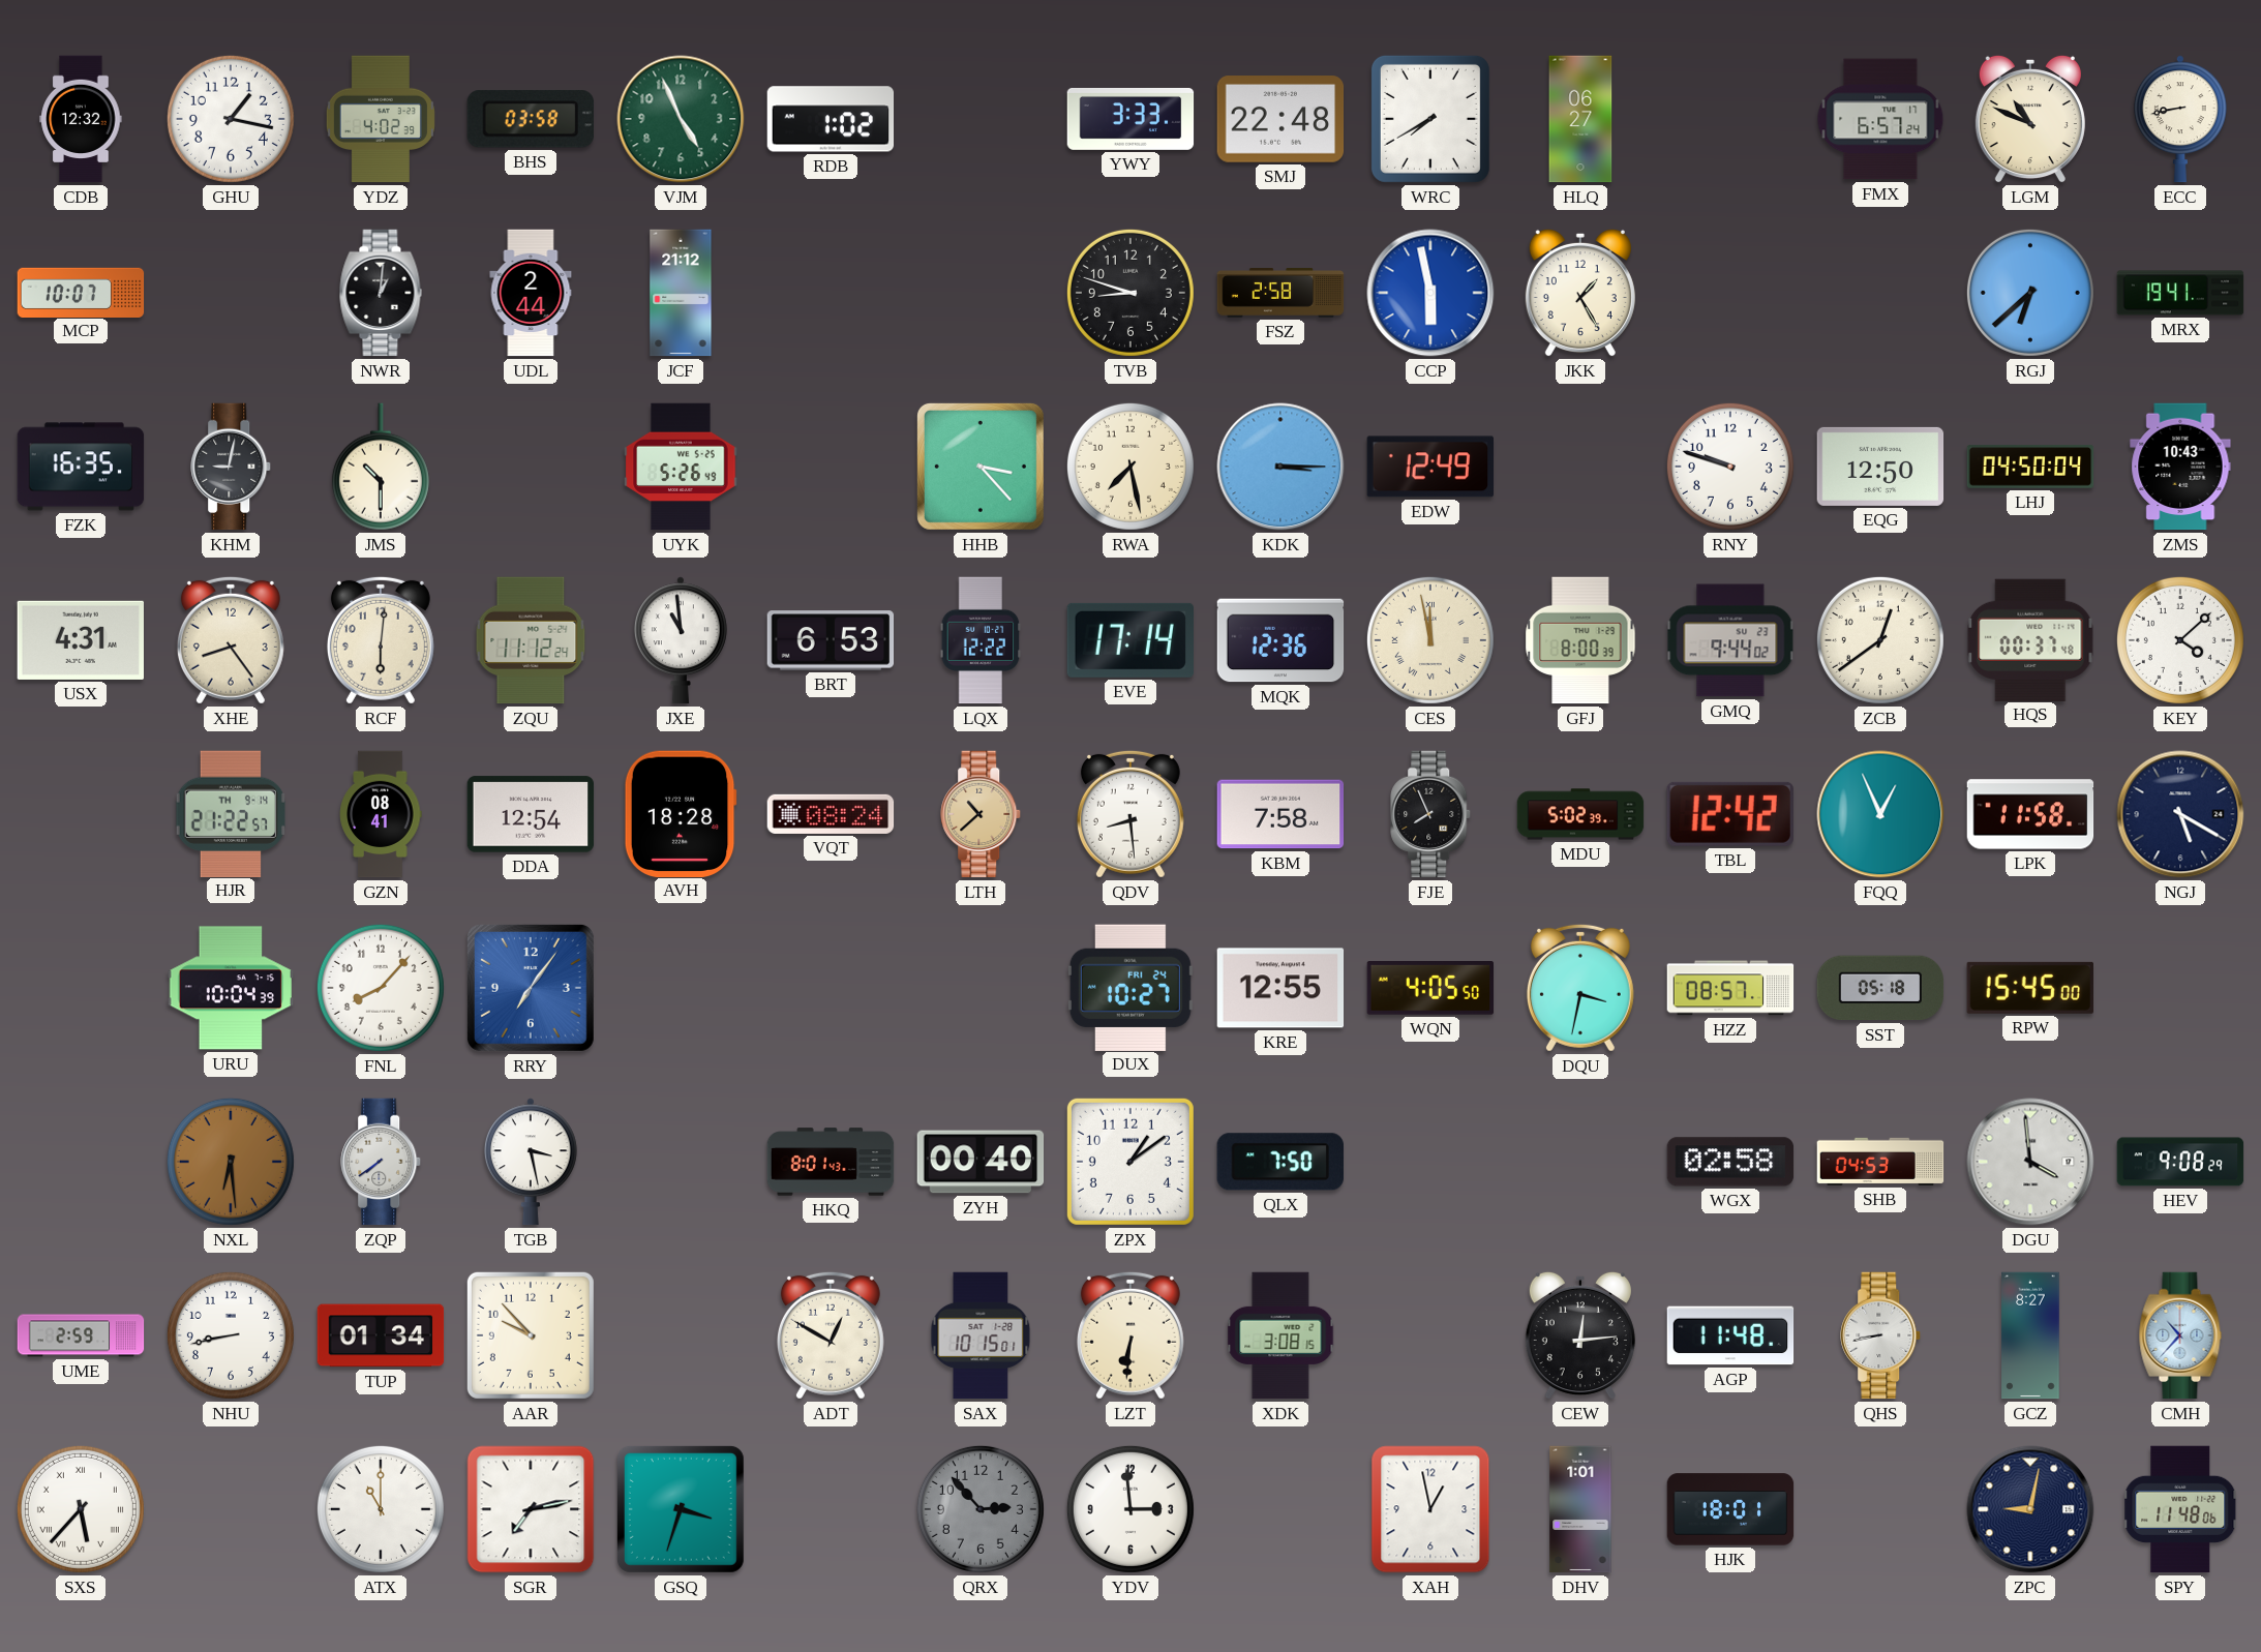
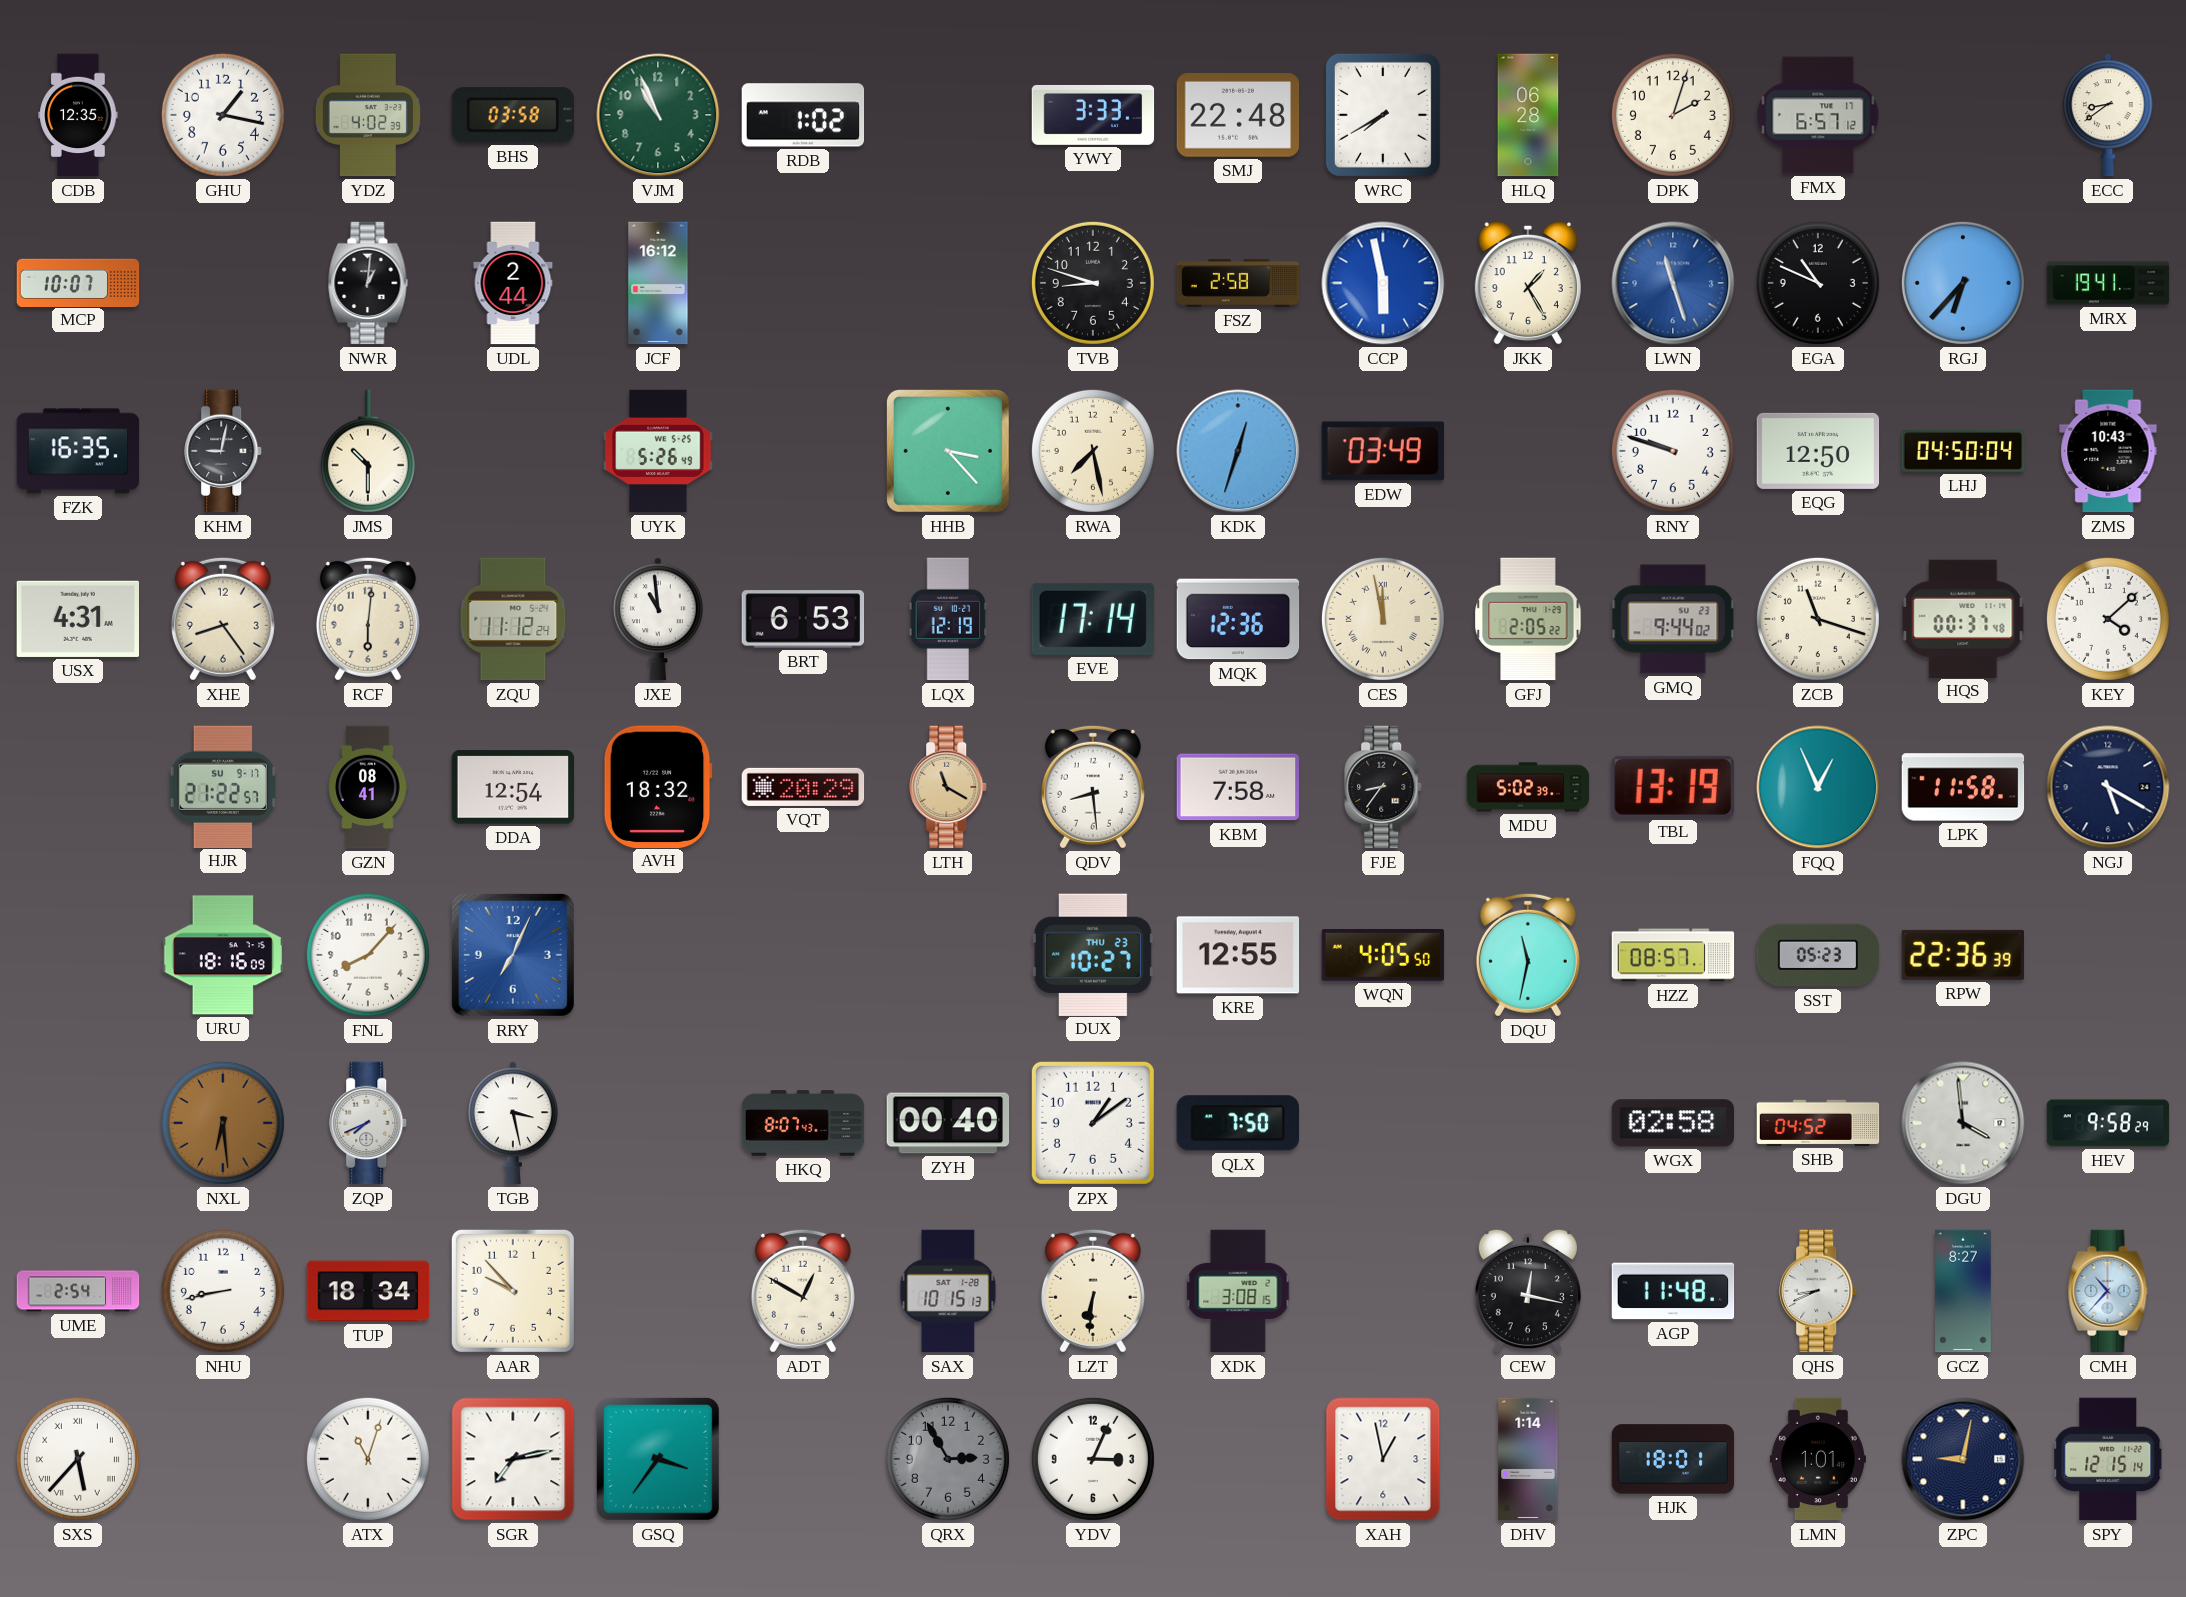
CDB: 12:32 -> 12:35 (78, 115)
VJM: 4:56 -> 10:56 (658, 115)
HLQ: 06:27 -> 06:28 (1528, 115)
DPK: none -> 2:03 (1673, 115)
FMX: 6:57:24 -> 6:57:12 (1818, 115)
LGM: 10:49 -> none (2030, 119)
ECC: 8:43 -> 8:39 (2108, 115)
JCF: 21:12 -> 16:12 (658, 283)
LWN: none -> 11:27 (1673, 283)
EGA: none -> 10:49 (1818, 283)
RGJ: 6:38 -> 6:37 (1963, 283)
KDK: 3:15 -> 12:33 (1238, 451)
EDW: 12:49 -> 03:49 (1383, 451)
LQX: 12:22 -> 12:19 (948, 619)
GFJ: 8:00 -> 2:05 (1528, 619)
ZCB: 12:39 -> 11:18 (1818, 619)
HJR date: TH 9-14 -> SU 9-17 (222, 786)
AVH: 18:28 -> 18:32 (658, 786)
VQT: 08:24 -> 20:29 (803, 787)
LTH: 10:38 -> 11:20 (949, 787)
FJE: 7:56 -> 8:36 (1384, 787)
TBL: 12:42 -> 13:19 (1673, 787)
URU: 10:04 -> 18:16 (223, 955)
RRY: 7:06 -> 7:04 (513, 955)
DUX date: FRI 24 -> THU 23 (1093, 954)
DQU: 3:32 -> 11:32 (1528, 955)
SST: 05:18 -> 05:23 (1818, 955)
RPW: 15:45 -> 22:36 (1963, 955)
ZQP: 7:39 -> 7:41 (369, 1123)
HKQ: 8:01 -> 8:07 (803, 1123)
SHB: 04:53 -> 04:52 (1818, 1123)
HEV: 9:08 -> 9:58 (2108, 1123)
UME: 2:59 -> 2:54 (78, 1291)
TUP: 01:34 -> 18:34 (368, 1291)
SAX: 10:15:01 -> 10:15:13 (948, 1291)
CEW: 12:14 -> 12:17 (1528, 1291)
QHS: 8:43 -> 8:41 (1819, 1291)
ATX: 11:00 -> 11:03 (368, 1459)
GSQ: 3:33 -> 3:36 (658, 1459)
QRX: 2:53 -> 2:55 (948, 1459)
YDV: 2:59 -> 3:04 (1093, 1459)
DHV: 1:01 -> 1:14 (1528, 1459)
LMN: none -> 1:01 (1818, 1459)
SPY: 11:48 -> 12:15 (2109, 1459)
